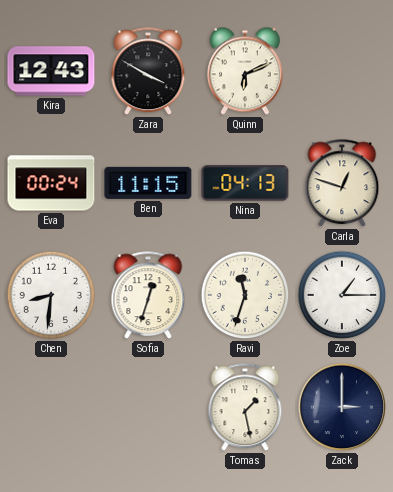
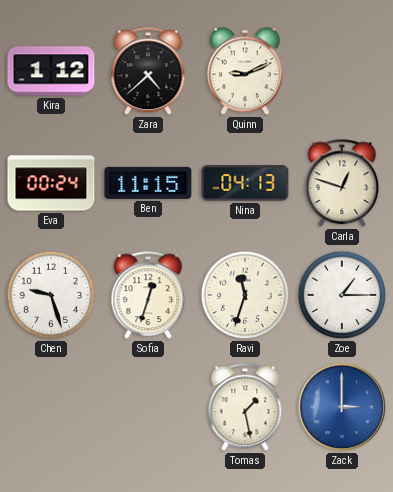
Kira: 12:43 -> 1:12 (51, 71)
Zara: 3:50 -> 4:38 (148, 72)
Quinn: 6:11 -> 9:11 (245, 71)
Chen: 8:31 -> 9:27 (51, 295)
Zack dial: navy -> blue (342, 407)
